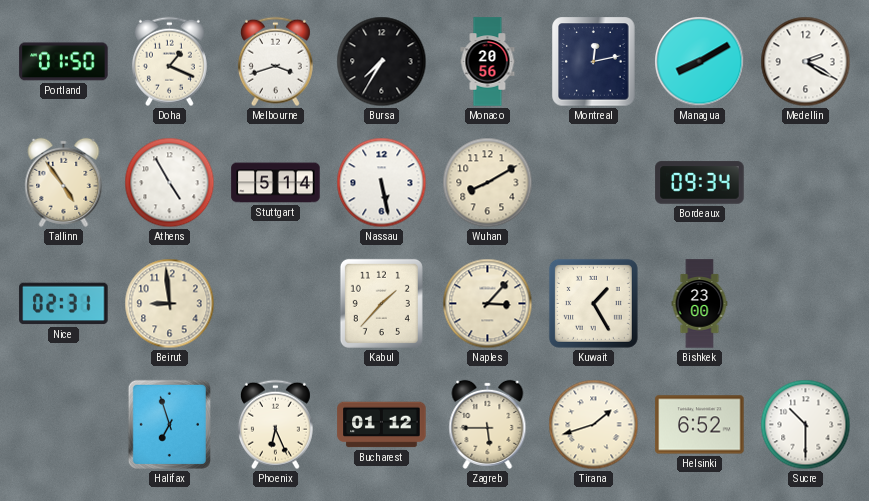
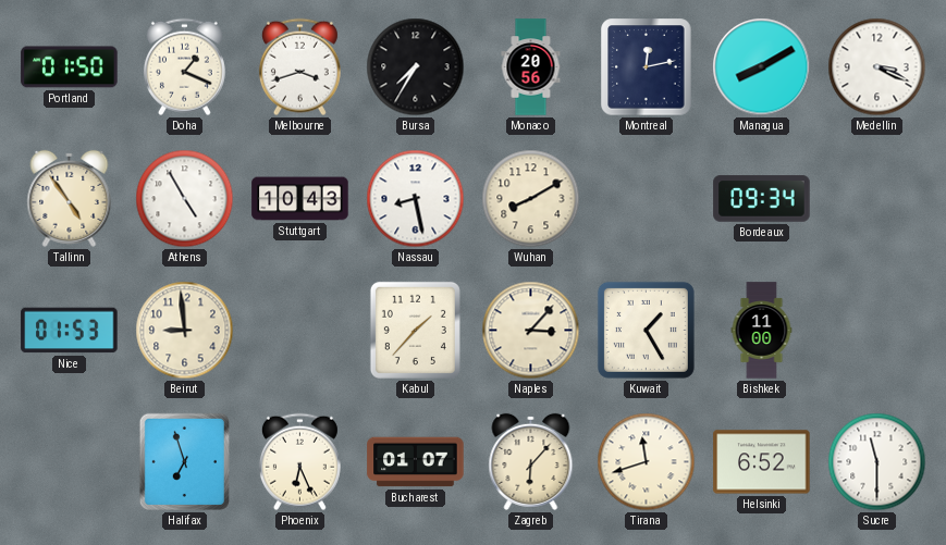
Medellin: 2:20 -> 3:19 (877, 67)
Stuttgart: 5:14 -> 10:43 (300, 199)
Nassau: 5:28 -> 8:28 (416, 199)
Nice: 02:31 -> 01:53 (70, 331)
Bishkek: 23:00 -> 11:00 (762, 331)
Bucharest: 01:12 -> 01:07 (416, 462)
Zagreb: 5:45 -> 6:07 (531, 461)
Tirana: 1:42 -> 11:42 (647, 462)
Sucre: 10:30 -> 11:30 (877, 462)
